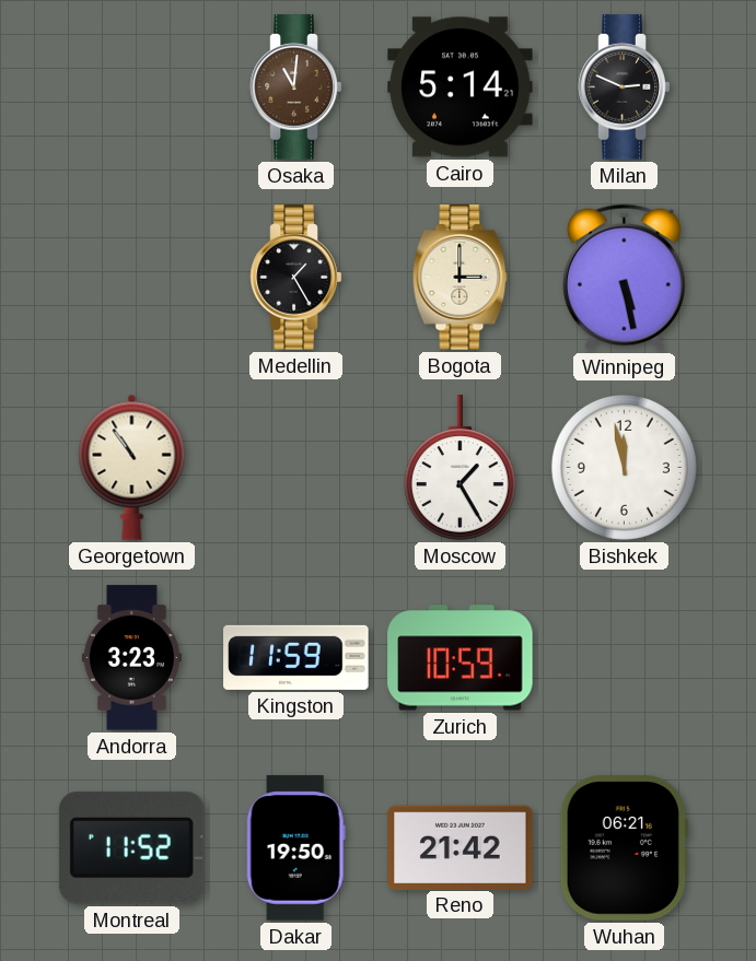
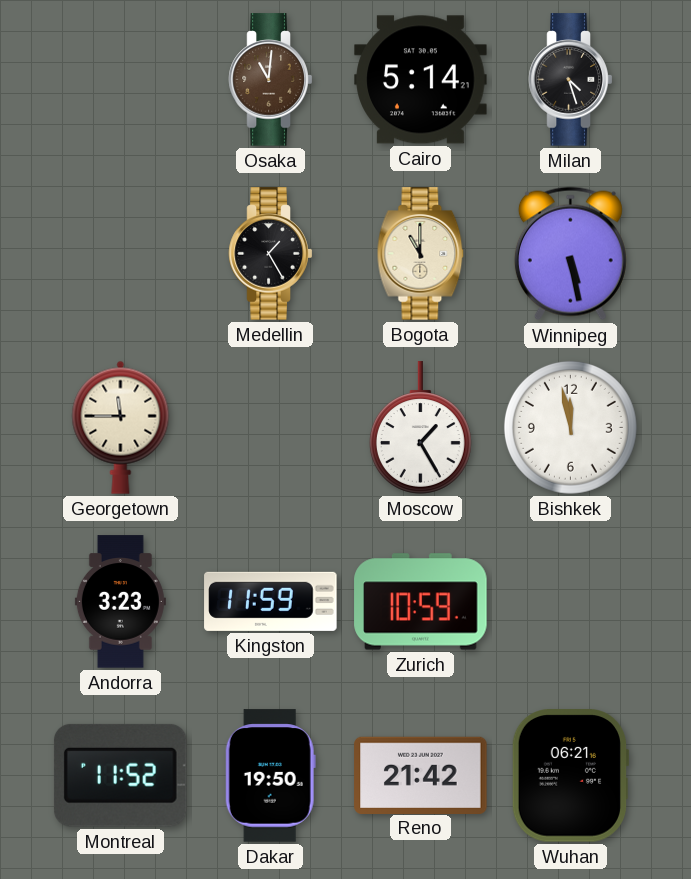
Milan: 2:49 -> 4:27 (571, 80)
Bogota: 3:00 -> 11:00 (421, 254)
Georgetown: 10:54 -> 11:45 (121, 427)
